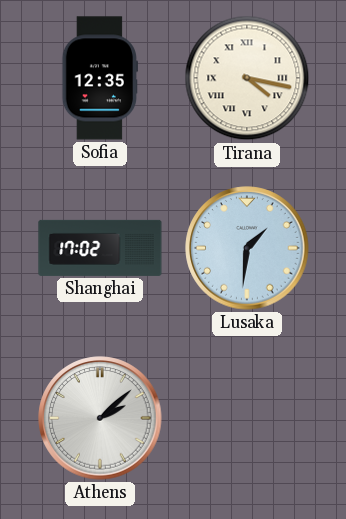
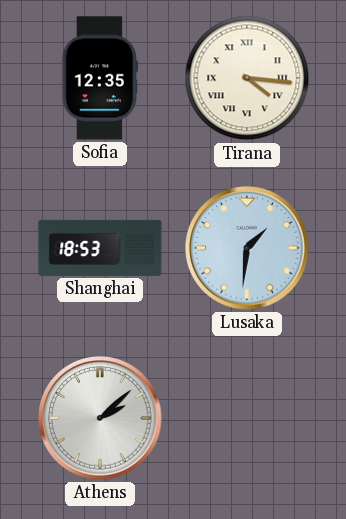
Tirana: 4:17 -> 4:16 (247, 78)
Shanghai: 17:02 -> 18:53 (100, 248)
